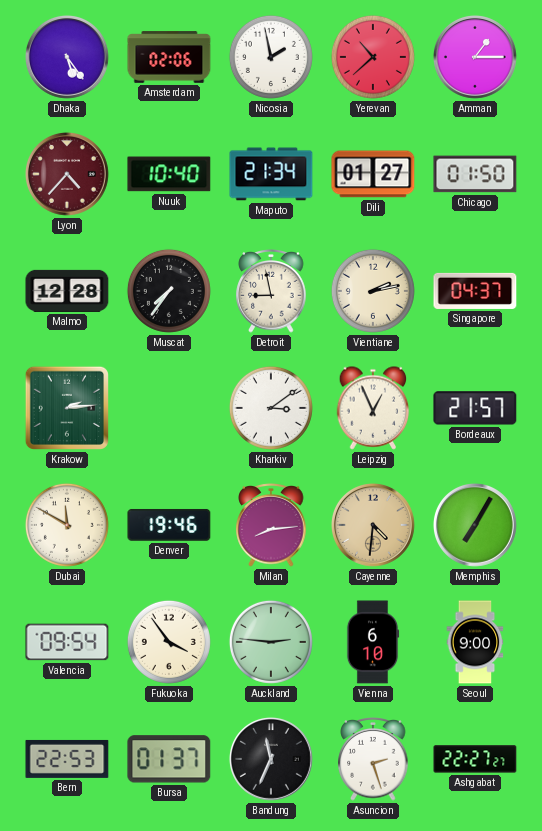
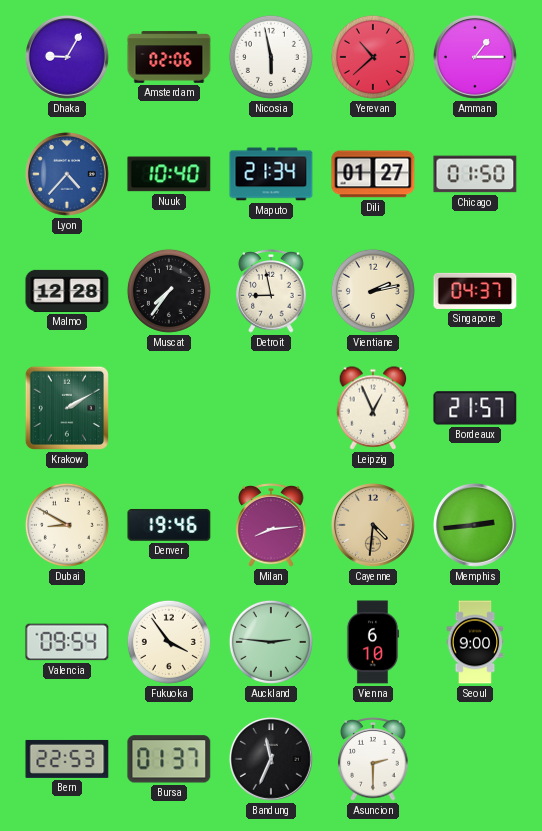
Dhaka: 5:24 -> 9:05 (67, 57)
Nicosia: 1:58 -> 5:58 (271, 57)
Lyon dial: burgundy -> blue (67, 174)
Krakow: 2:14 -> 2:10 (67, 408)
Kharkiv: 3:09 -> none (271, 408)
Dubai: 11:50 -> 8:50 (67, 525)
Memphis: 7:05 -> 2:44 (475, 525)
Asuncion: 2:27 -> 2:30 (373, 759)
Ashgabat: 22:27 -> none (475, 759)
